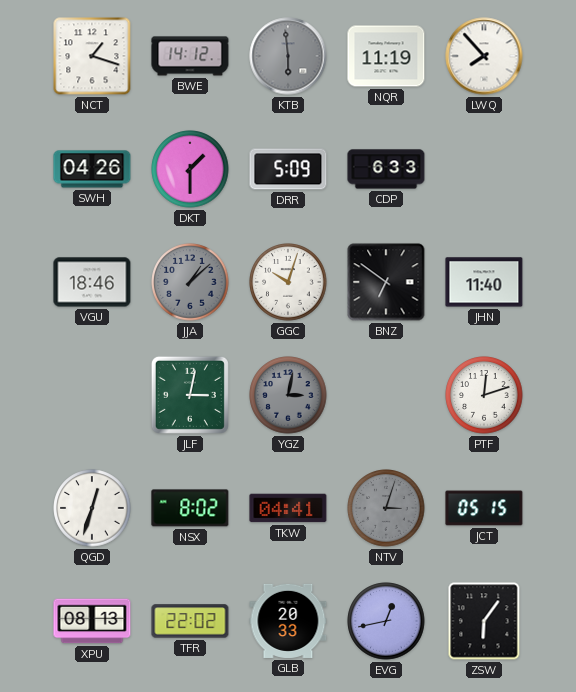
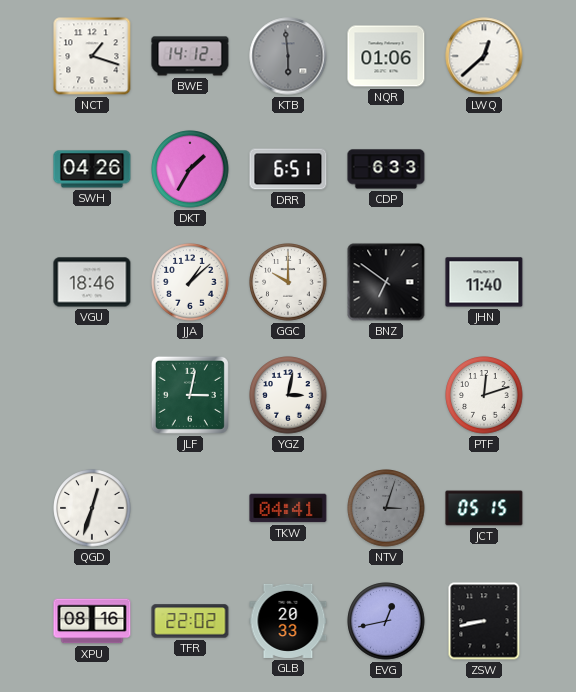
NQR: 11:19 -> 01:06 (386, 56)
LWQ: 7:53 -> 12:38 (484, 56)
DKT: 1:30 -> 1:35 (190, 169)
DRR: 5:09 -> 6:51 (288, 169)
JJA dial: grey -> white (190, 282)
GGC: 10:03 -> 10:00 (288, 282)
YGZ dial: grey -> white (288, 395)
NSX: 8:02 -> none (190, 508)
XPU: 08:13 -> 08:16 (92, 621)
ZSW: 6:06 -> 8:43 (484, 621)
